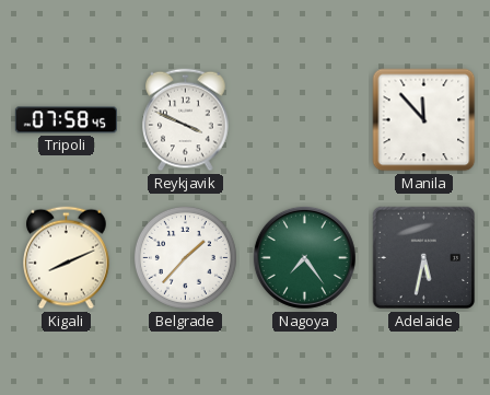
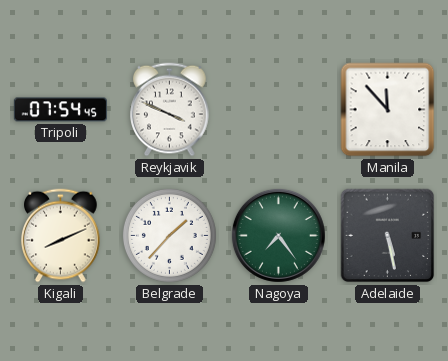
Tripoli: 07:58 -> 07:54 (60, 110)
Adelaide: 5:32 -> 5:28 (388, 236)
